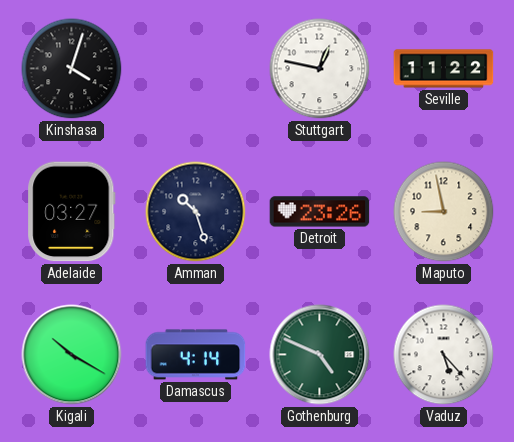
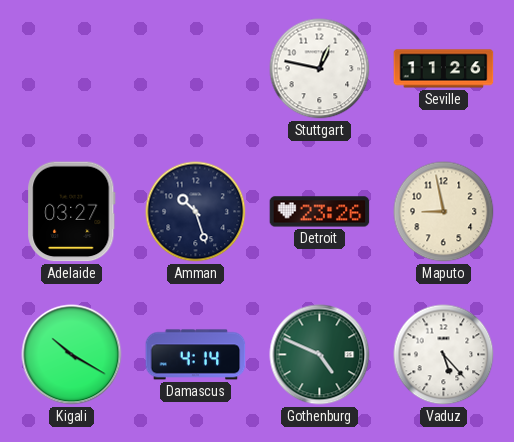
Kinshasa: 4:03 -> none (72, 69)
Seville: 11:22 -> 11:26 (444, 69)
